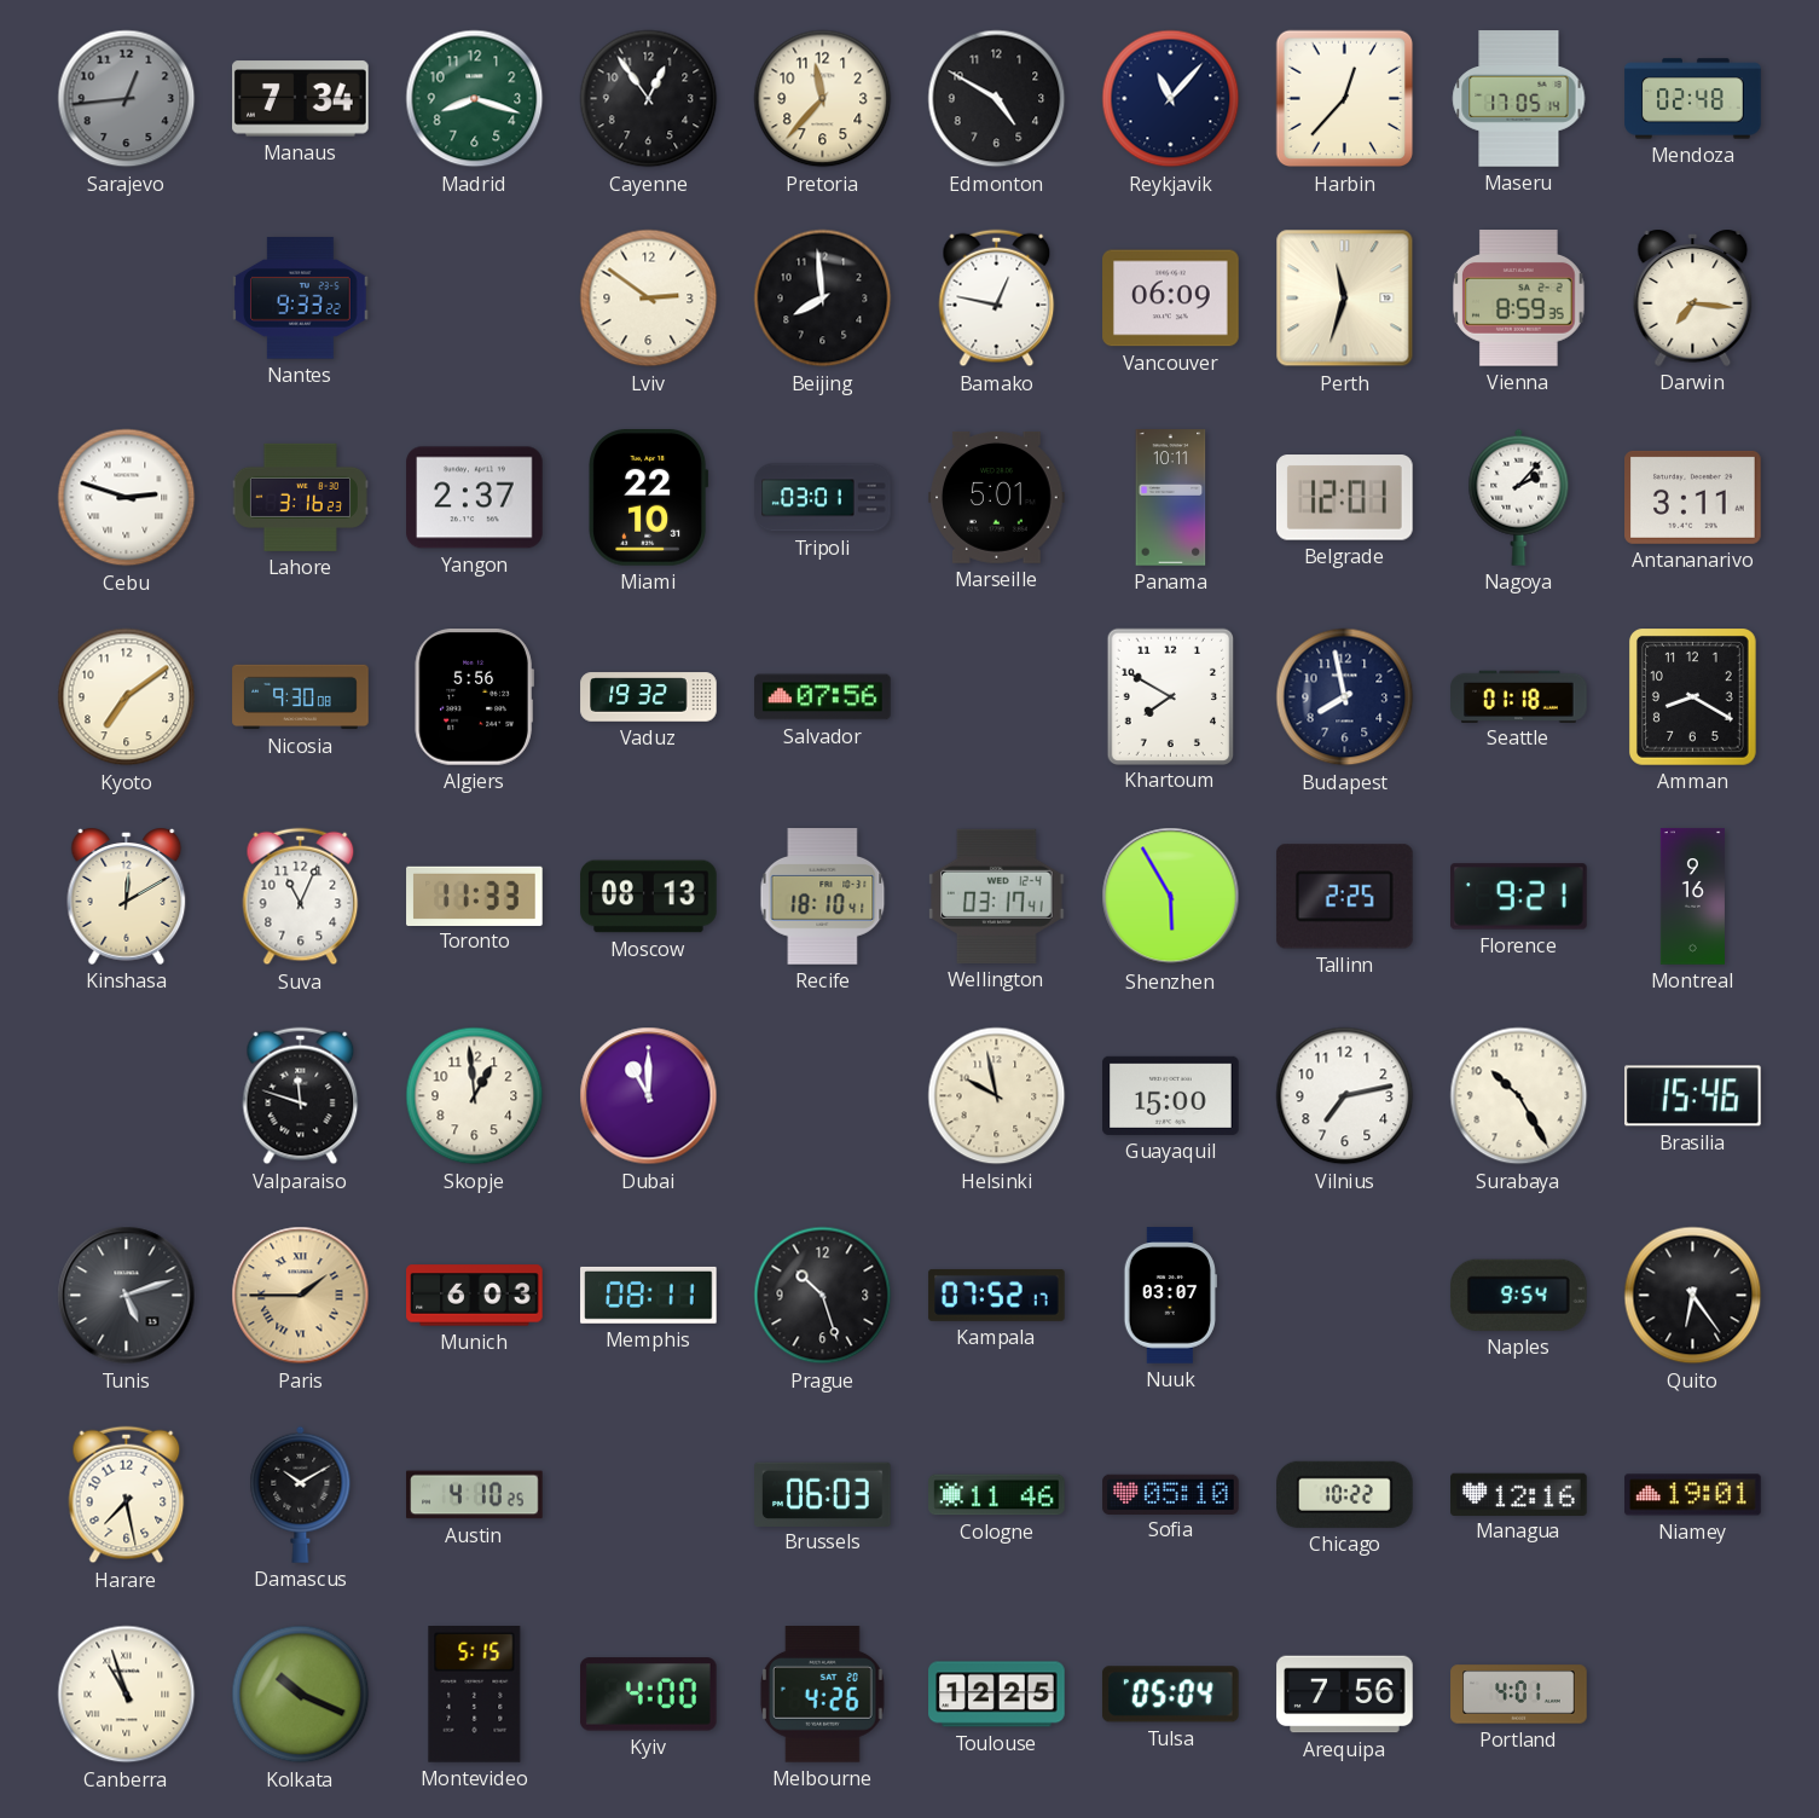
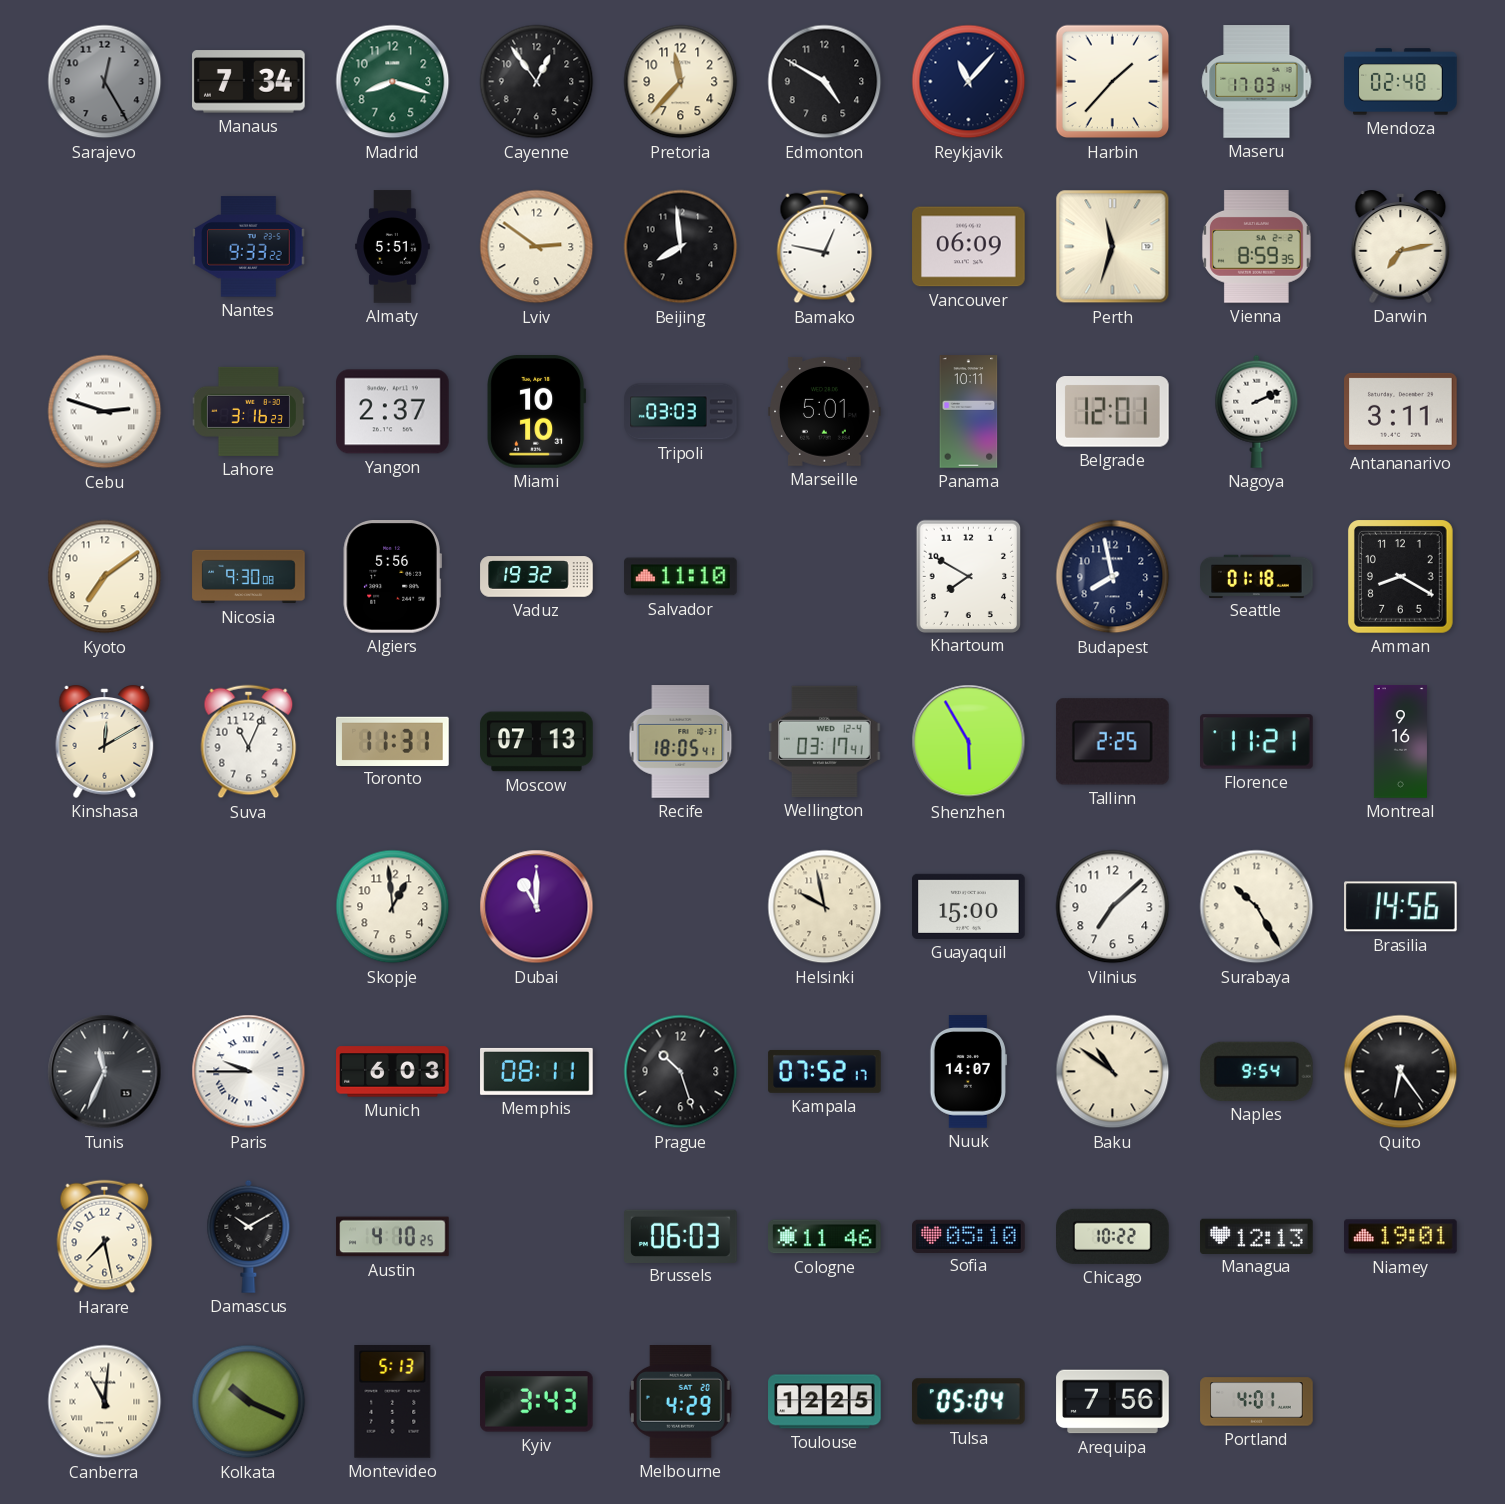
Sarajevo: 12:44 -> 12:25 (105, 82)
Harbin: 12:37 -> 1:37 (1113, 82)
Maseru: 17:05 -> 17:03 (1257, 82)
Almaty: none -> 5:51 (393, 247)
Darwin: 7:16 -> 7:13 (1401, 246)
Miami: 22:10 -> 10:10 (537, 412)
Tripoli: 03:01 -> 03:03 (681, 412)
Nagoya: 2:07 -> 2:11 (1257, 411)
Salvador: 07:56 -> 11:10 (681, 577)
Toronto: 11:33 -> 11:31 (393, 741)
Moscow: 08:13 -> 07:13 (537, 742)
Recife: 18:10 -> 18:05 (681, 742)
Florence: 9:21 -> 11:21 (1257, 742)
Valparaiso: 11:48 -> none (301, 1096)
Vilnius: 7:13 -> 7:08 (1113, 907)
Brasilia: 15:46 -> 14:56 (1401, 907)
Tunis: 5:12 -> 11:34 (105, 1072)
Paris: 1:45 -> 9:45 (249, 1072)
Paris dial: champagne -> white (249, 1072)
Nuuk: 03:07 -> 14:07 (968, 1072)
Baku: none -> 10:51 (1113, 1072)
Managua: 12:16 -> 12:13 (1257, 1236)
Canberra: 10:57 -> 11:01 (105, 1402)
Montevideo: 5:15 -> 5:13 (393, 1402)
Kyiv: 4:00 -> 3:43 (537, 1402)
Melbourne: 4:26 -> 4:29 (680, 1402)
